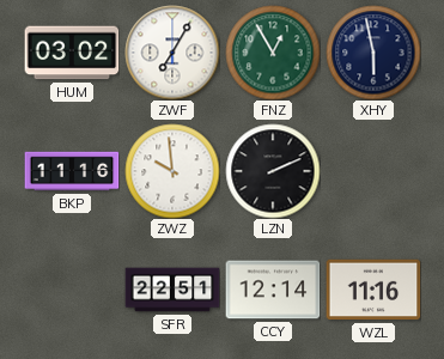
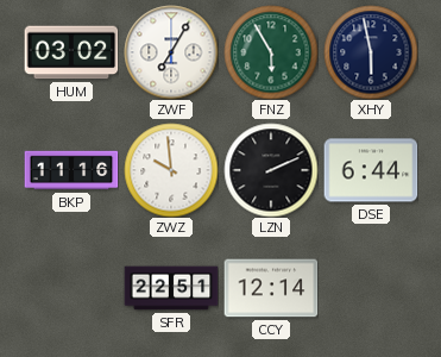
FNZ: 12:55 -> 5:55 (271, 52)
DSE: none -> 6:44 (371, 170)
WZL: 11:16 -> none (373, 290)
